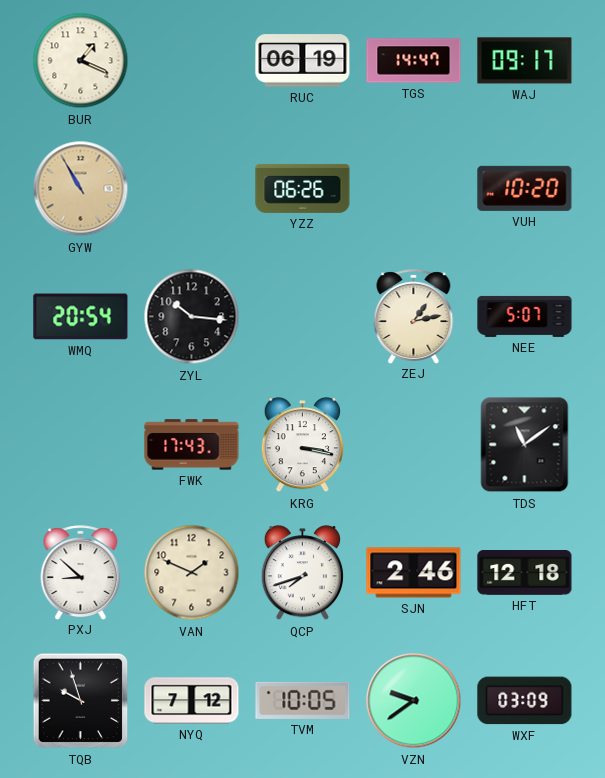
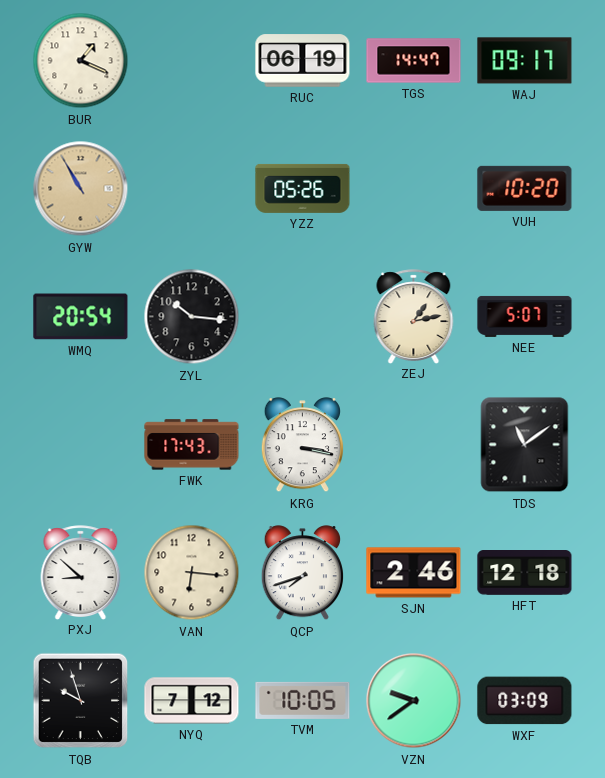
YZZ: 06:26 -> 05:26 (303, 188)
VAN: 1:49 -> 6:16 (192, 573)
